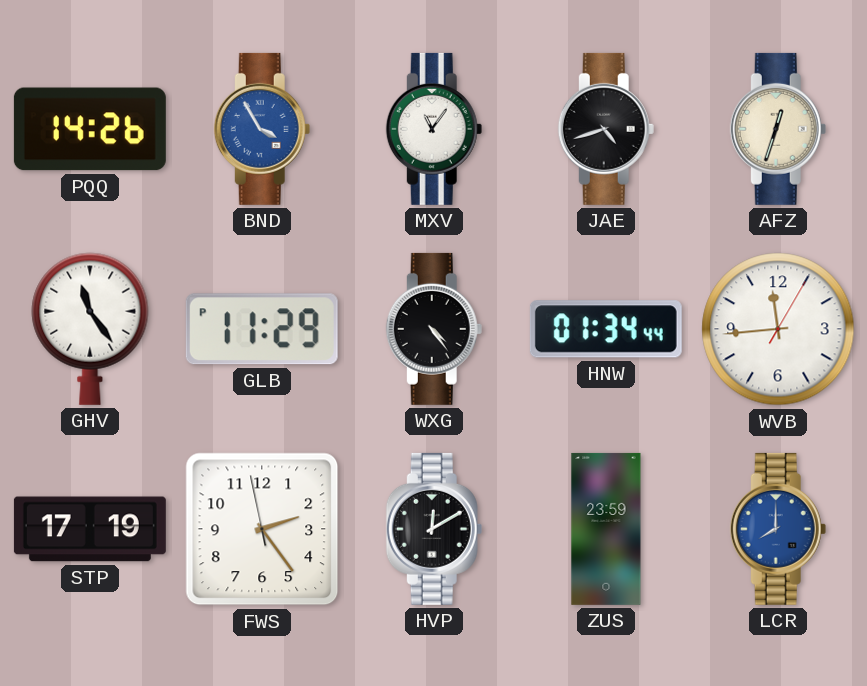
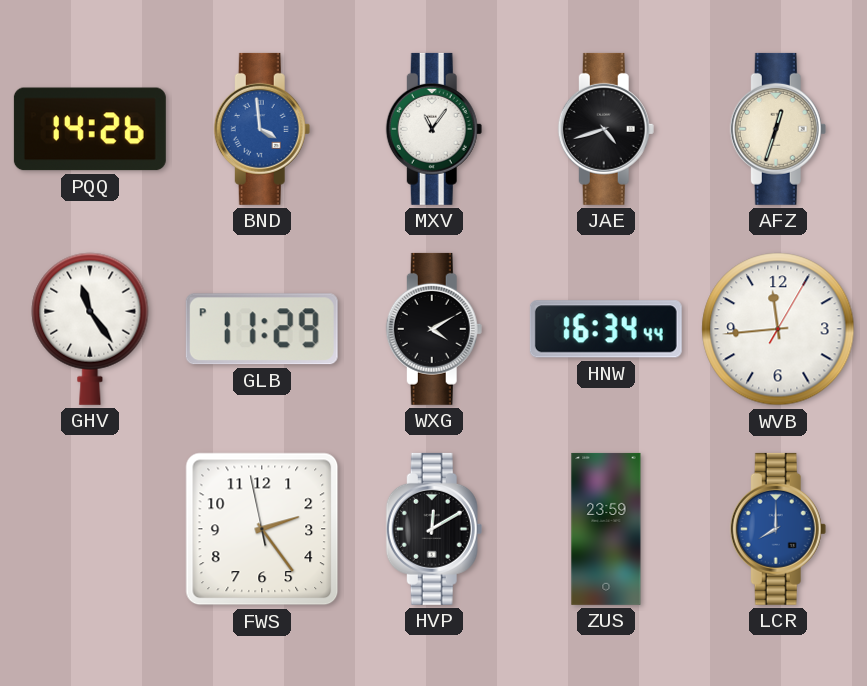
BND: 3:55 -> 3:59 (262, 129)
WXG: 4:24 -> 4:10 (434, 329)
HNW: 01:34 -> 16:34 (606, 329)
STP: 17:19 -> none (90, 529)
